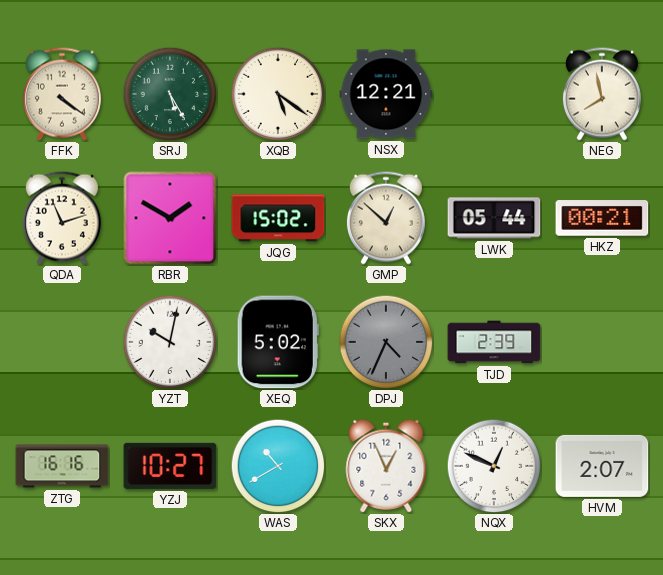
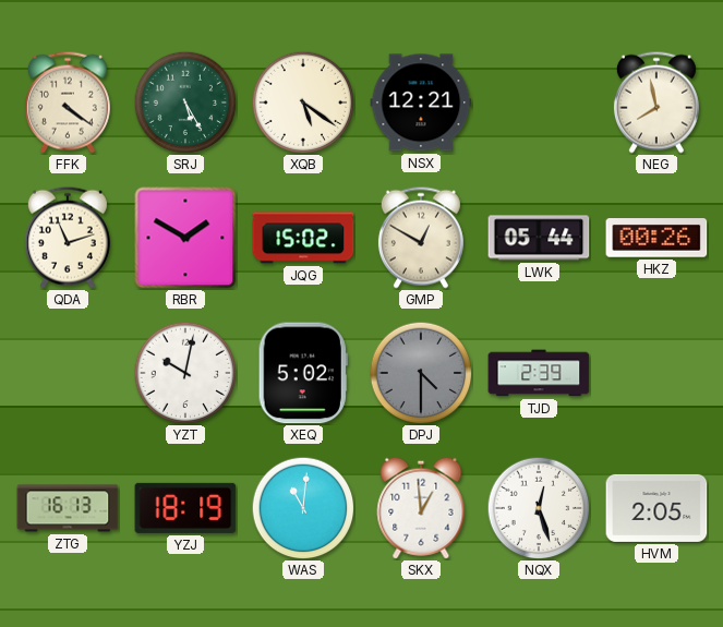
GMP: 12:52 -> 12:50 (421, 238)
HKZ: 00:21 -> 00:26 (656, 238)
DPJ: 4:34 -> 4:30 (421, 373)
ZTG: 16:16 -> 16:13 (68, 508)
YZJ: 10:27 -> 18:19 (185, 508)
WAS: 10:40 -> 11:01 (303, 508)
SKX: 12:56 -> 12:59 (421, 508)
NQX: 12:49 -> 12:27 (539, 508)
HVM: 2:07 -> 2:05 (656, 508)
